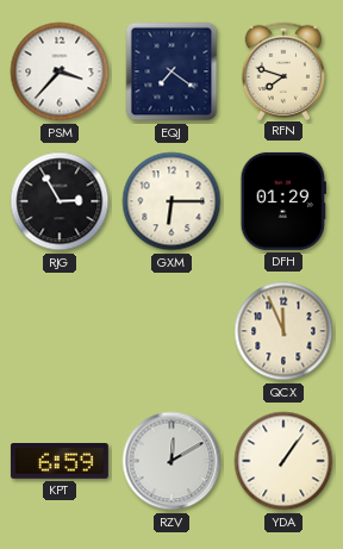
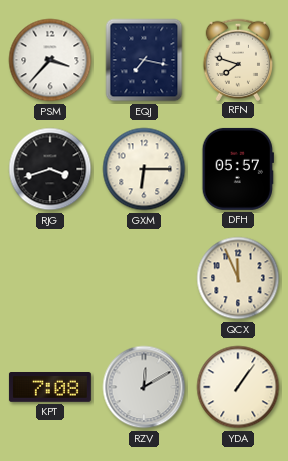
EQJ: 7:21 -> 7:17 (144, 60)
RJG: 2:55 -> 3:42 (50, 169)
DFH: 01:29 -> 05:57 (238, 169)
KPT: 6:59 -> 7:08 (50, 388)
